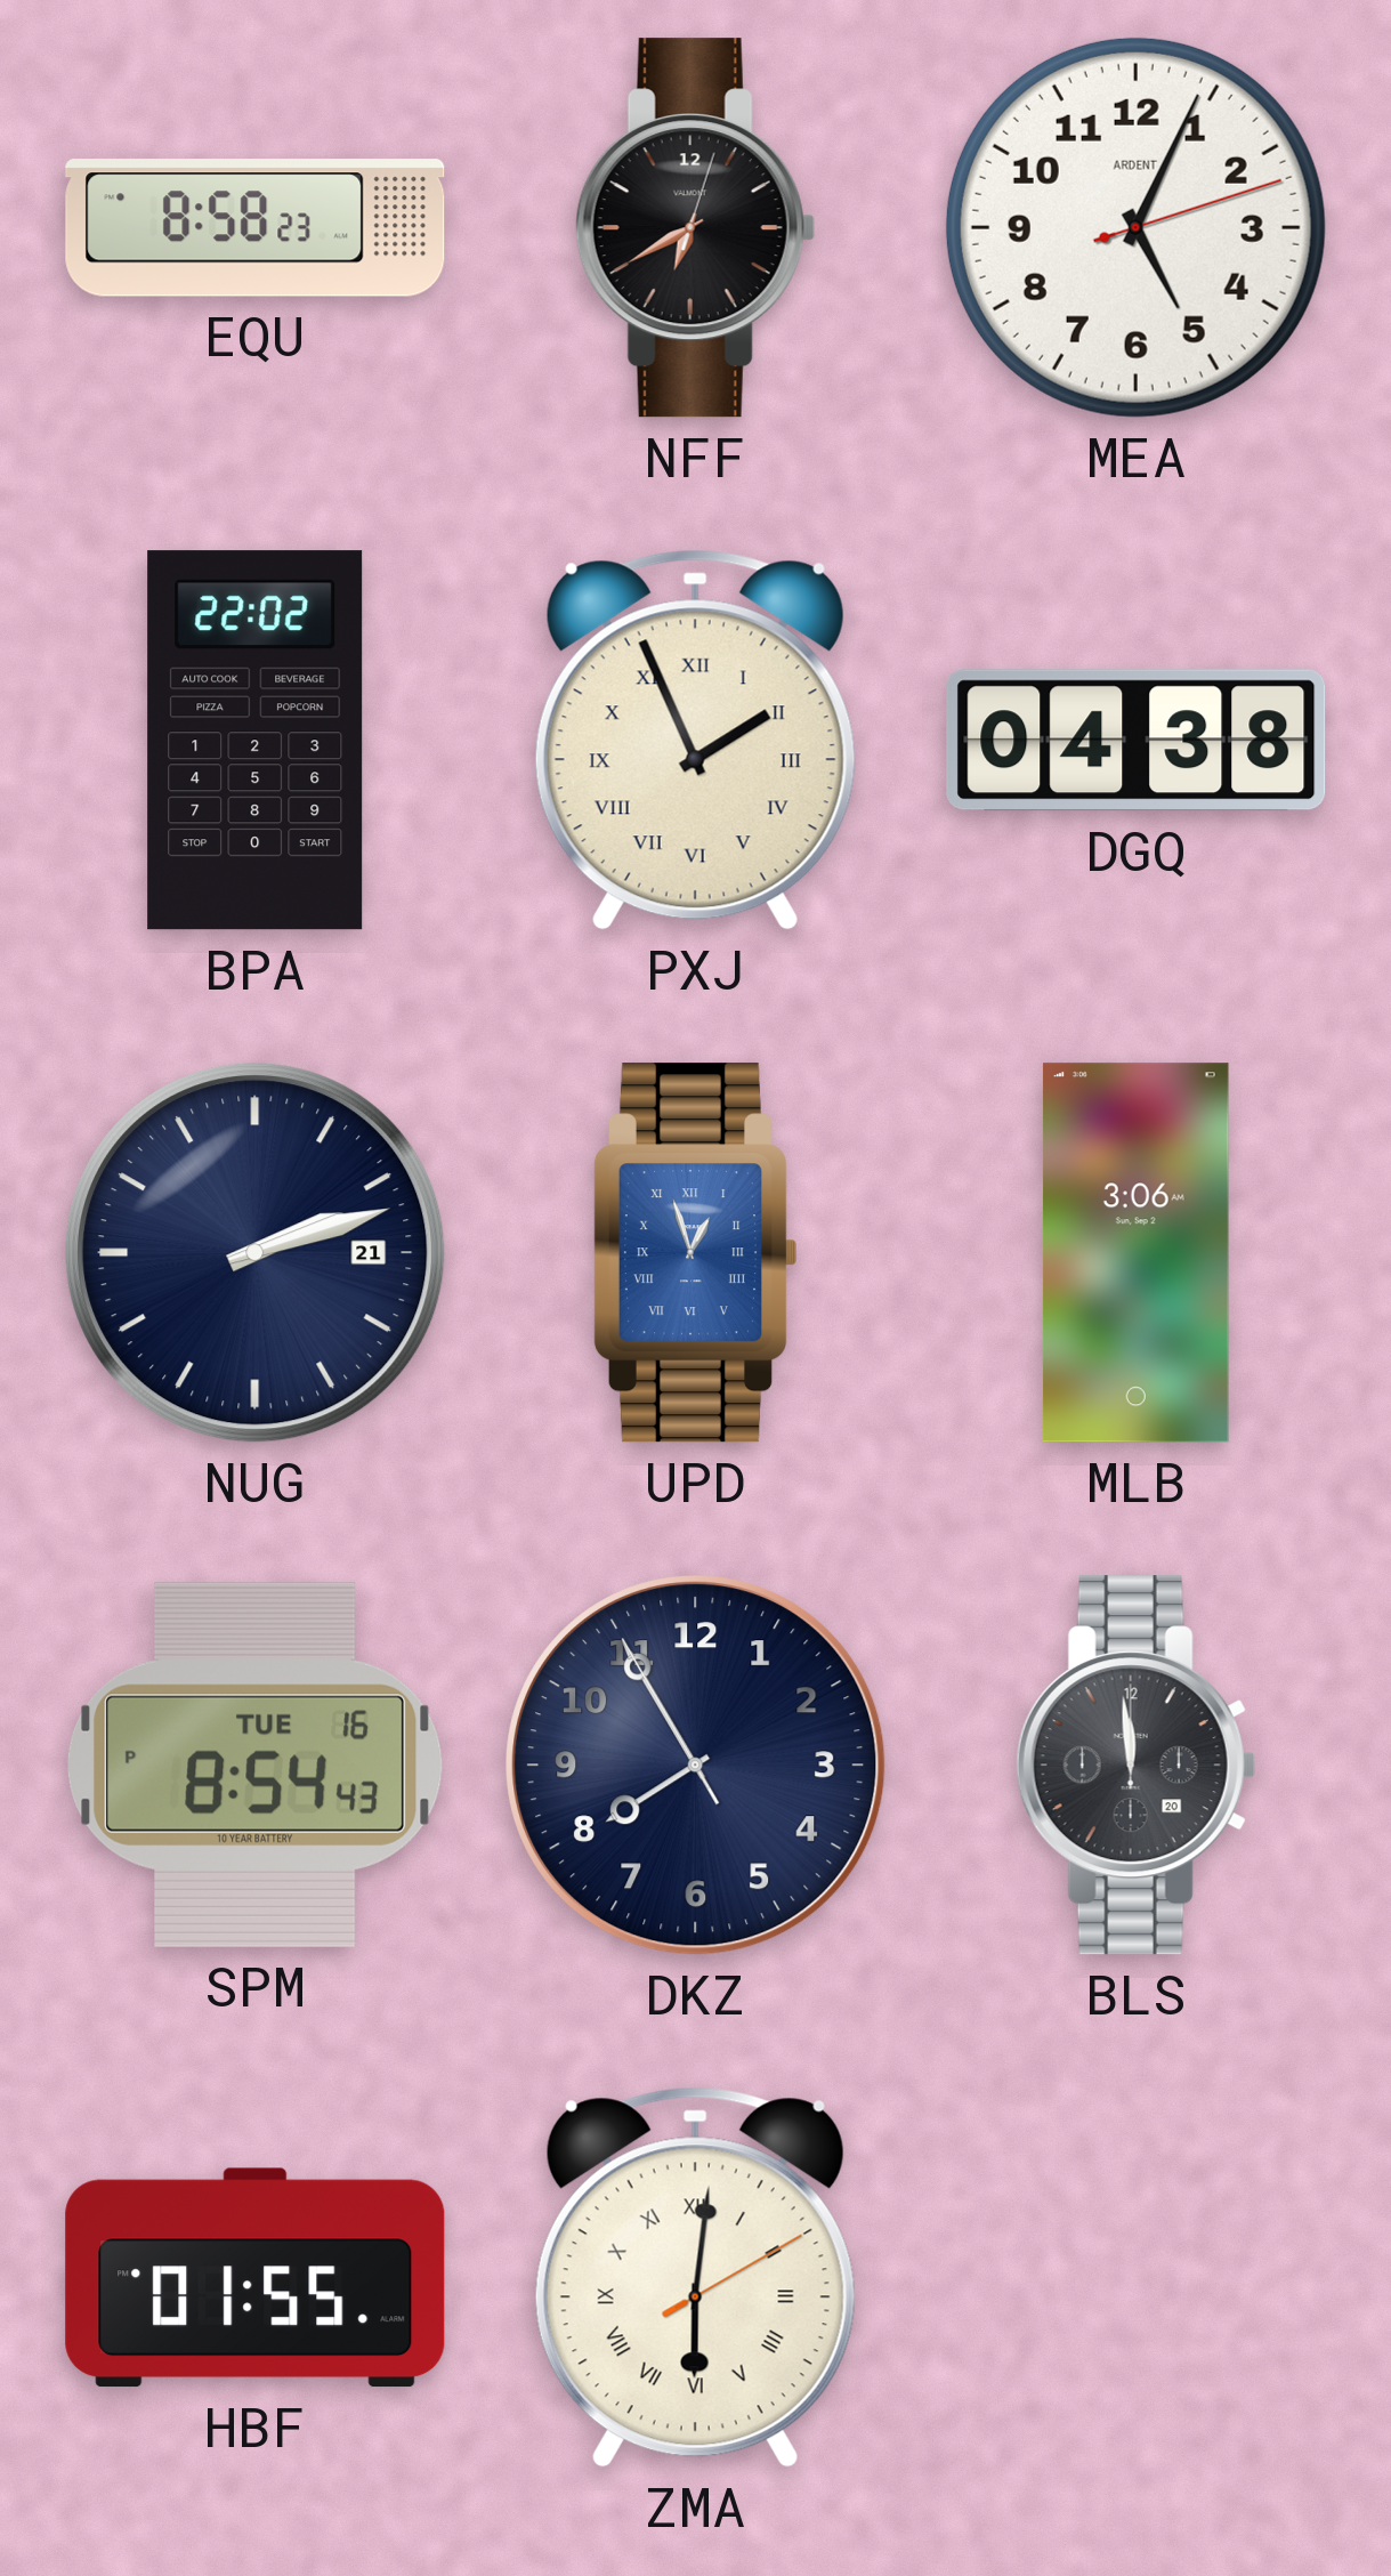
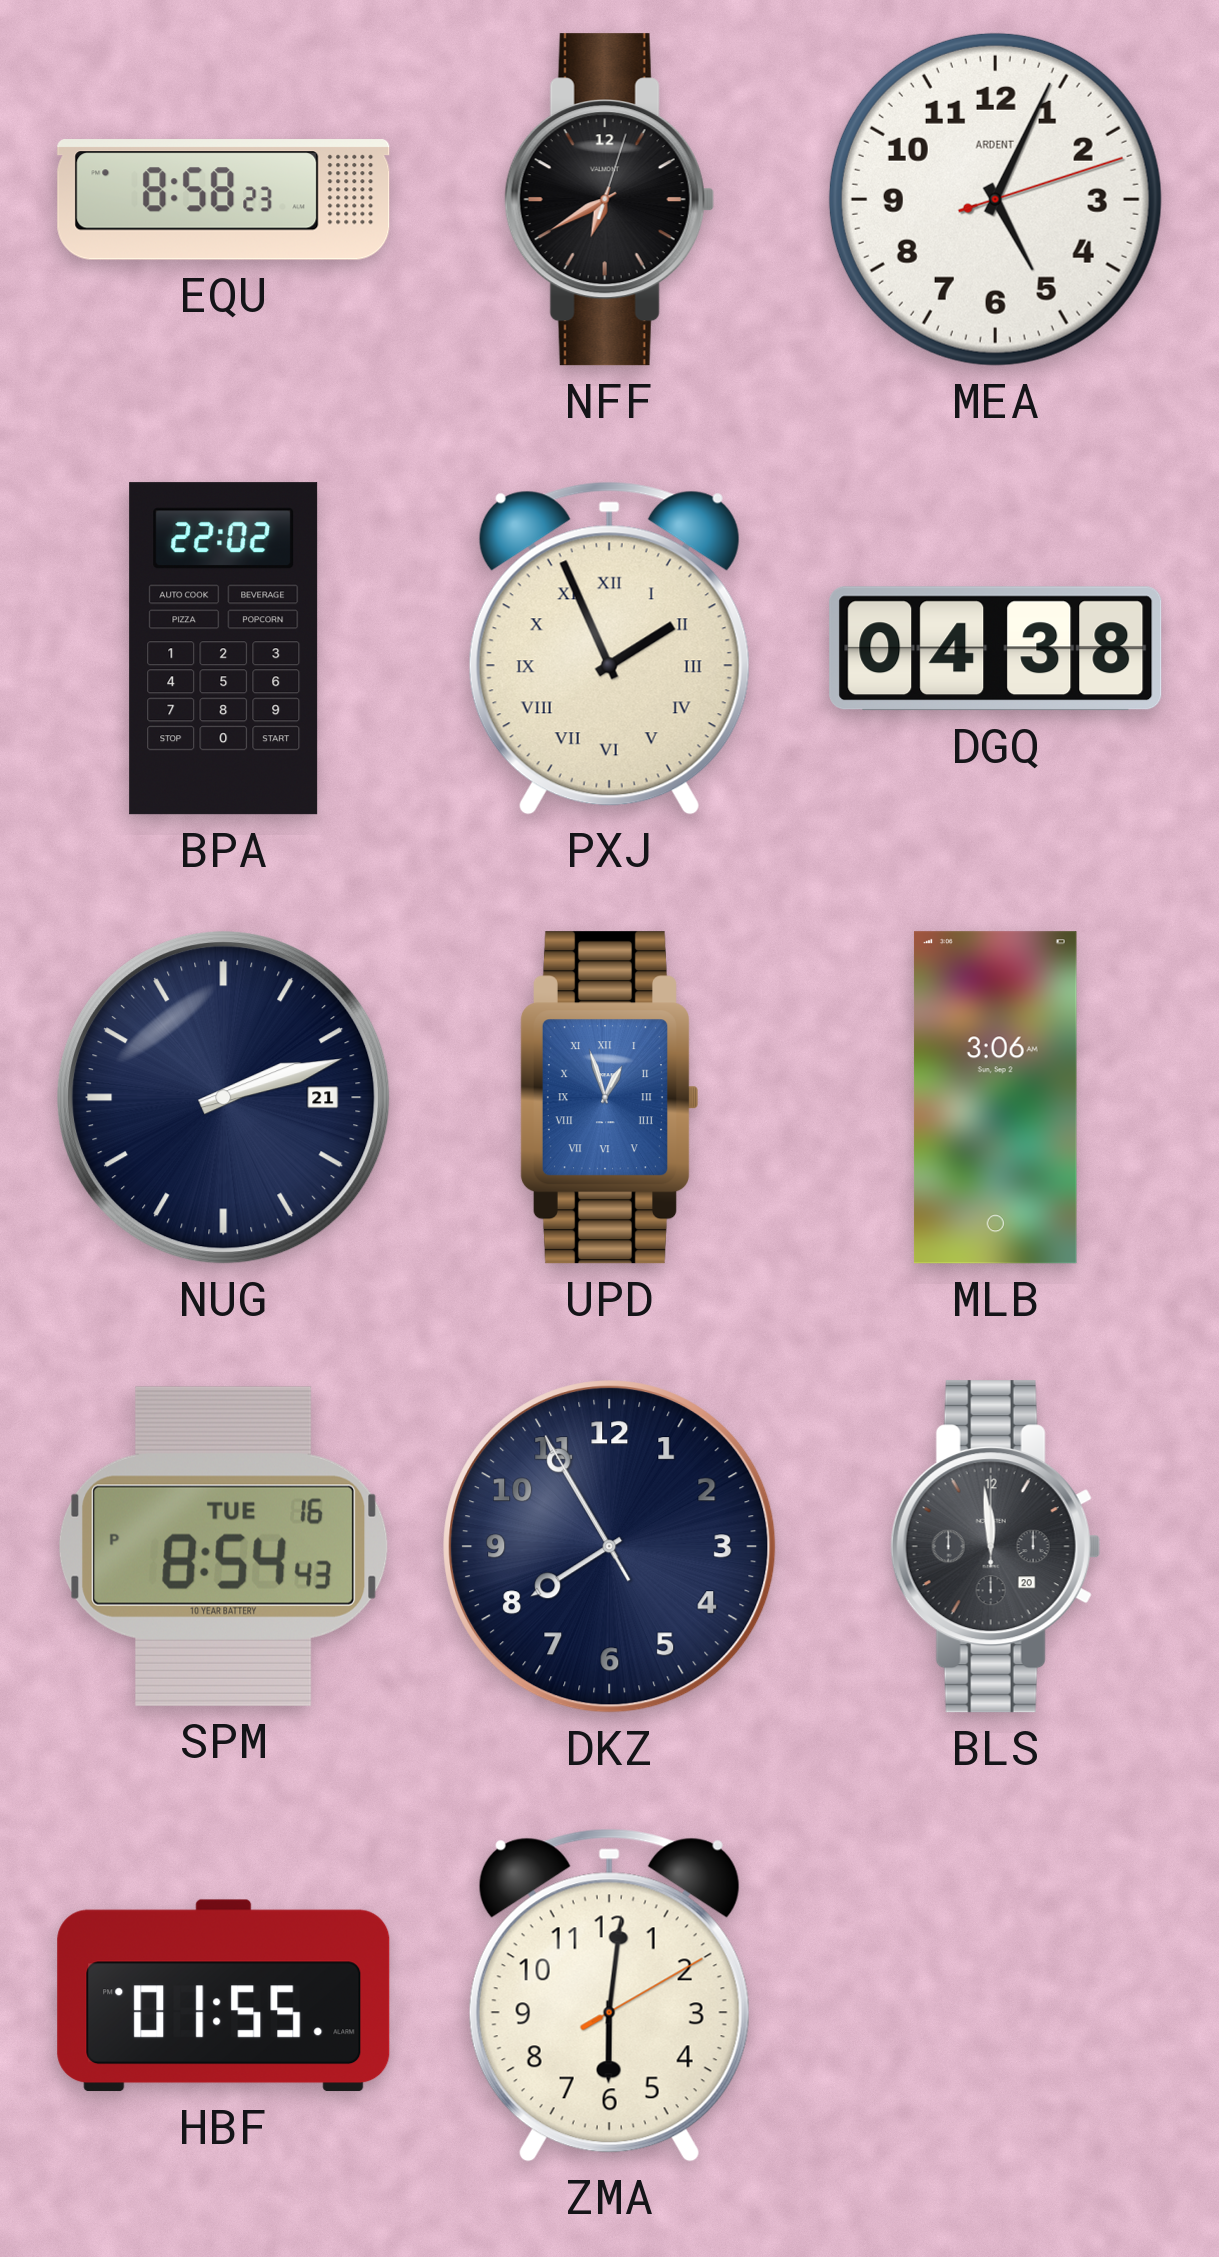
ZMA numerals: Roman -> Arabic (609, 1995)
